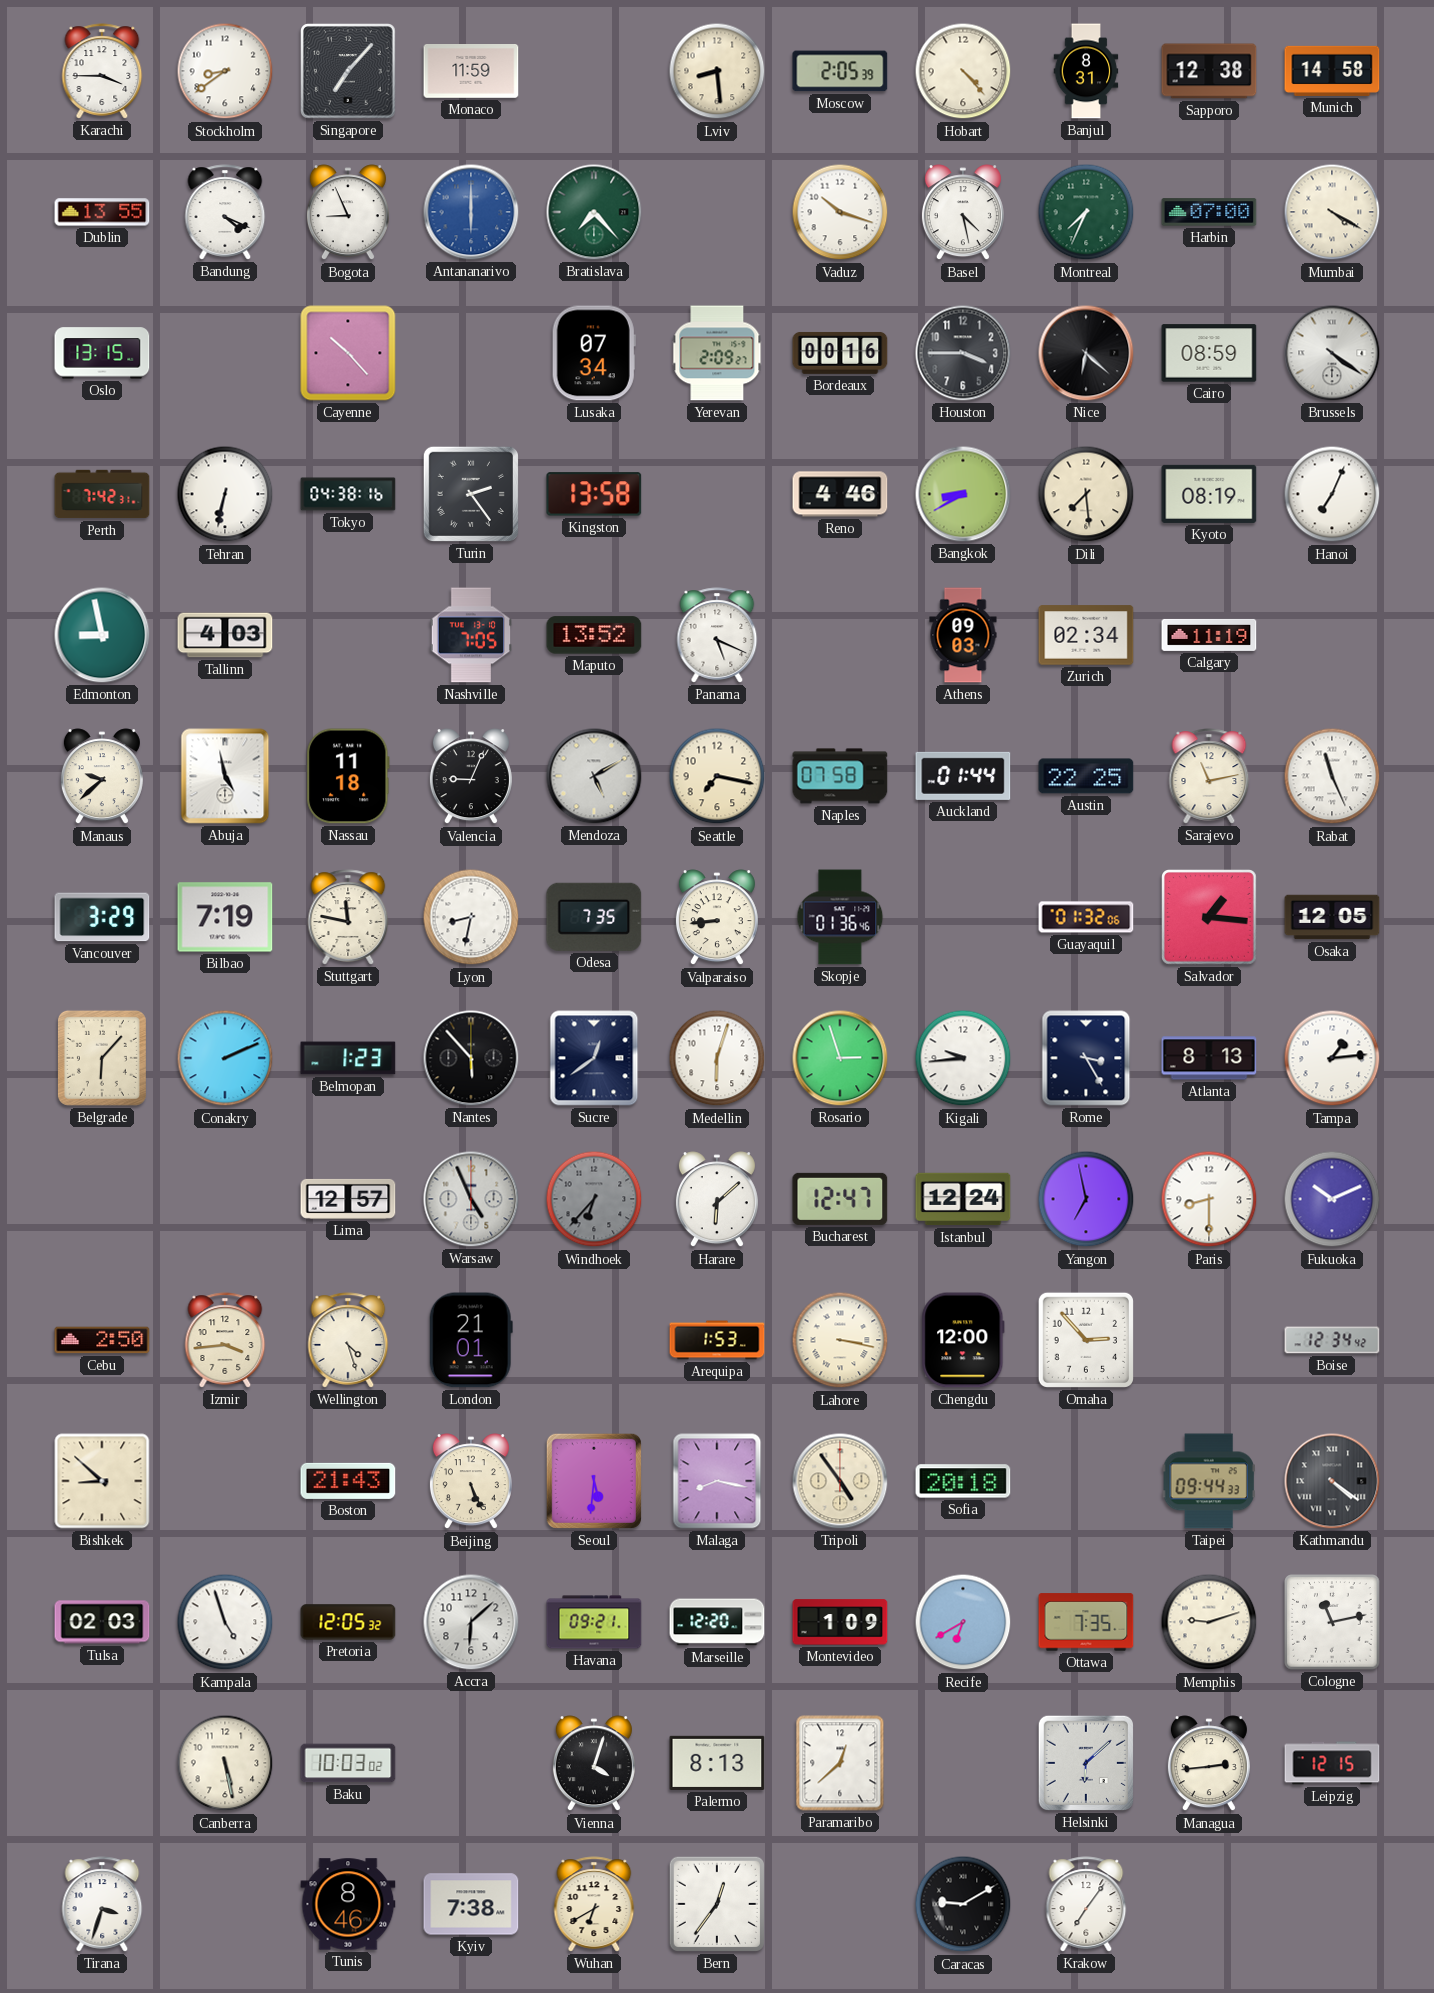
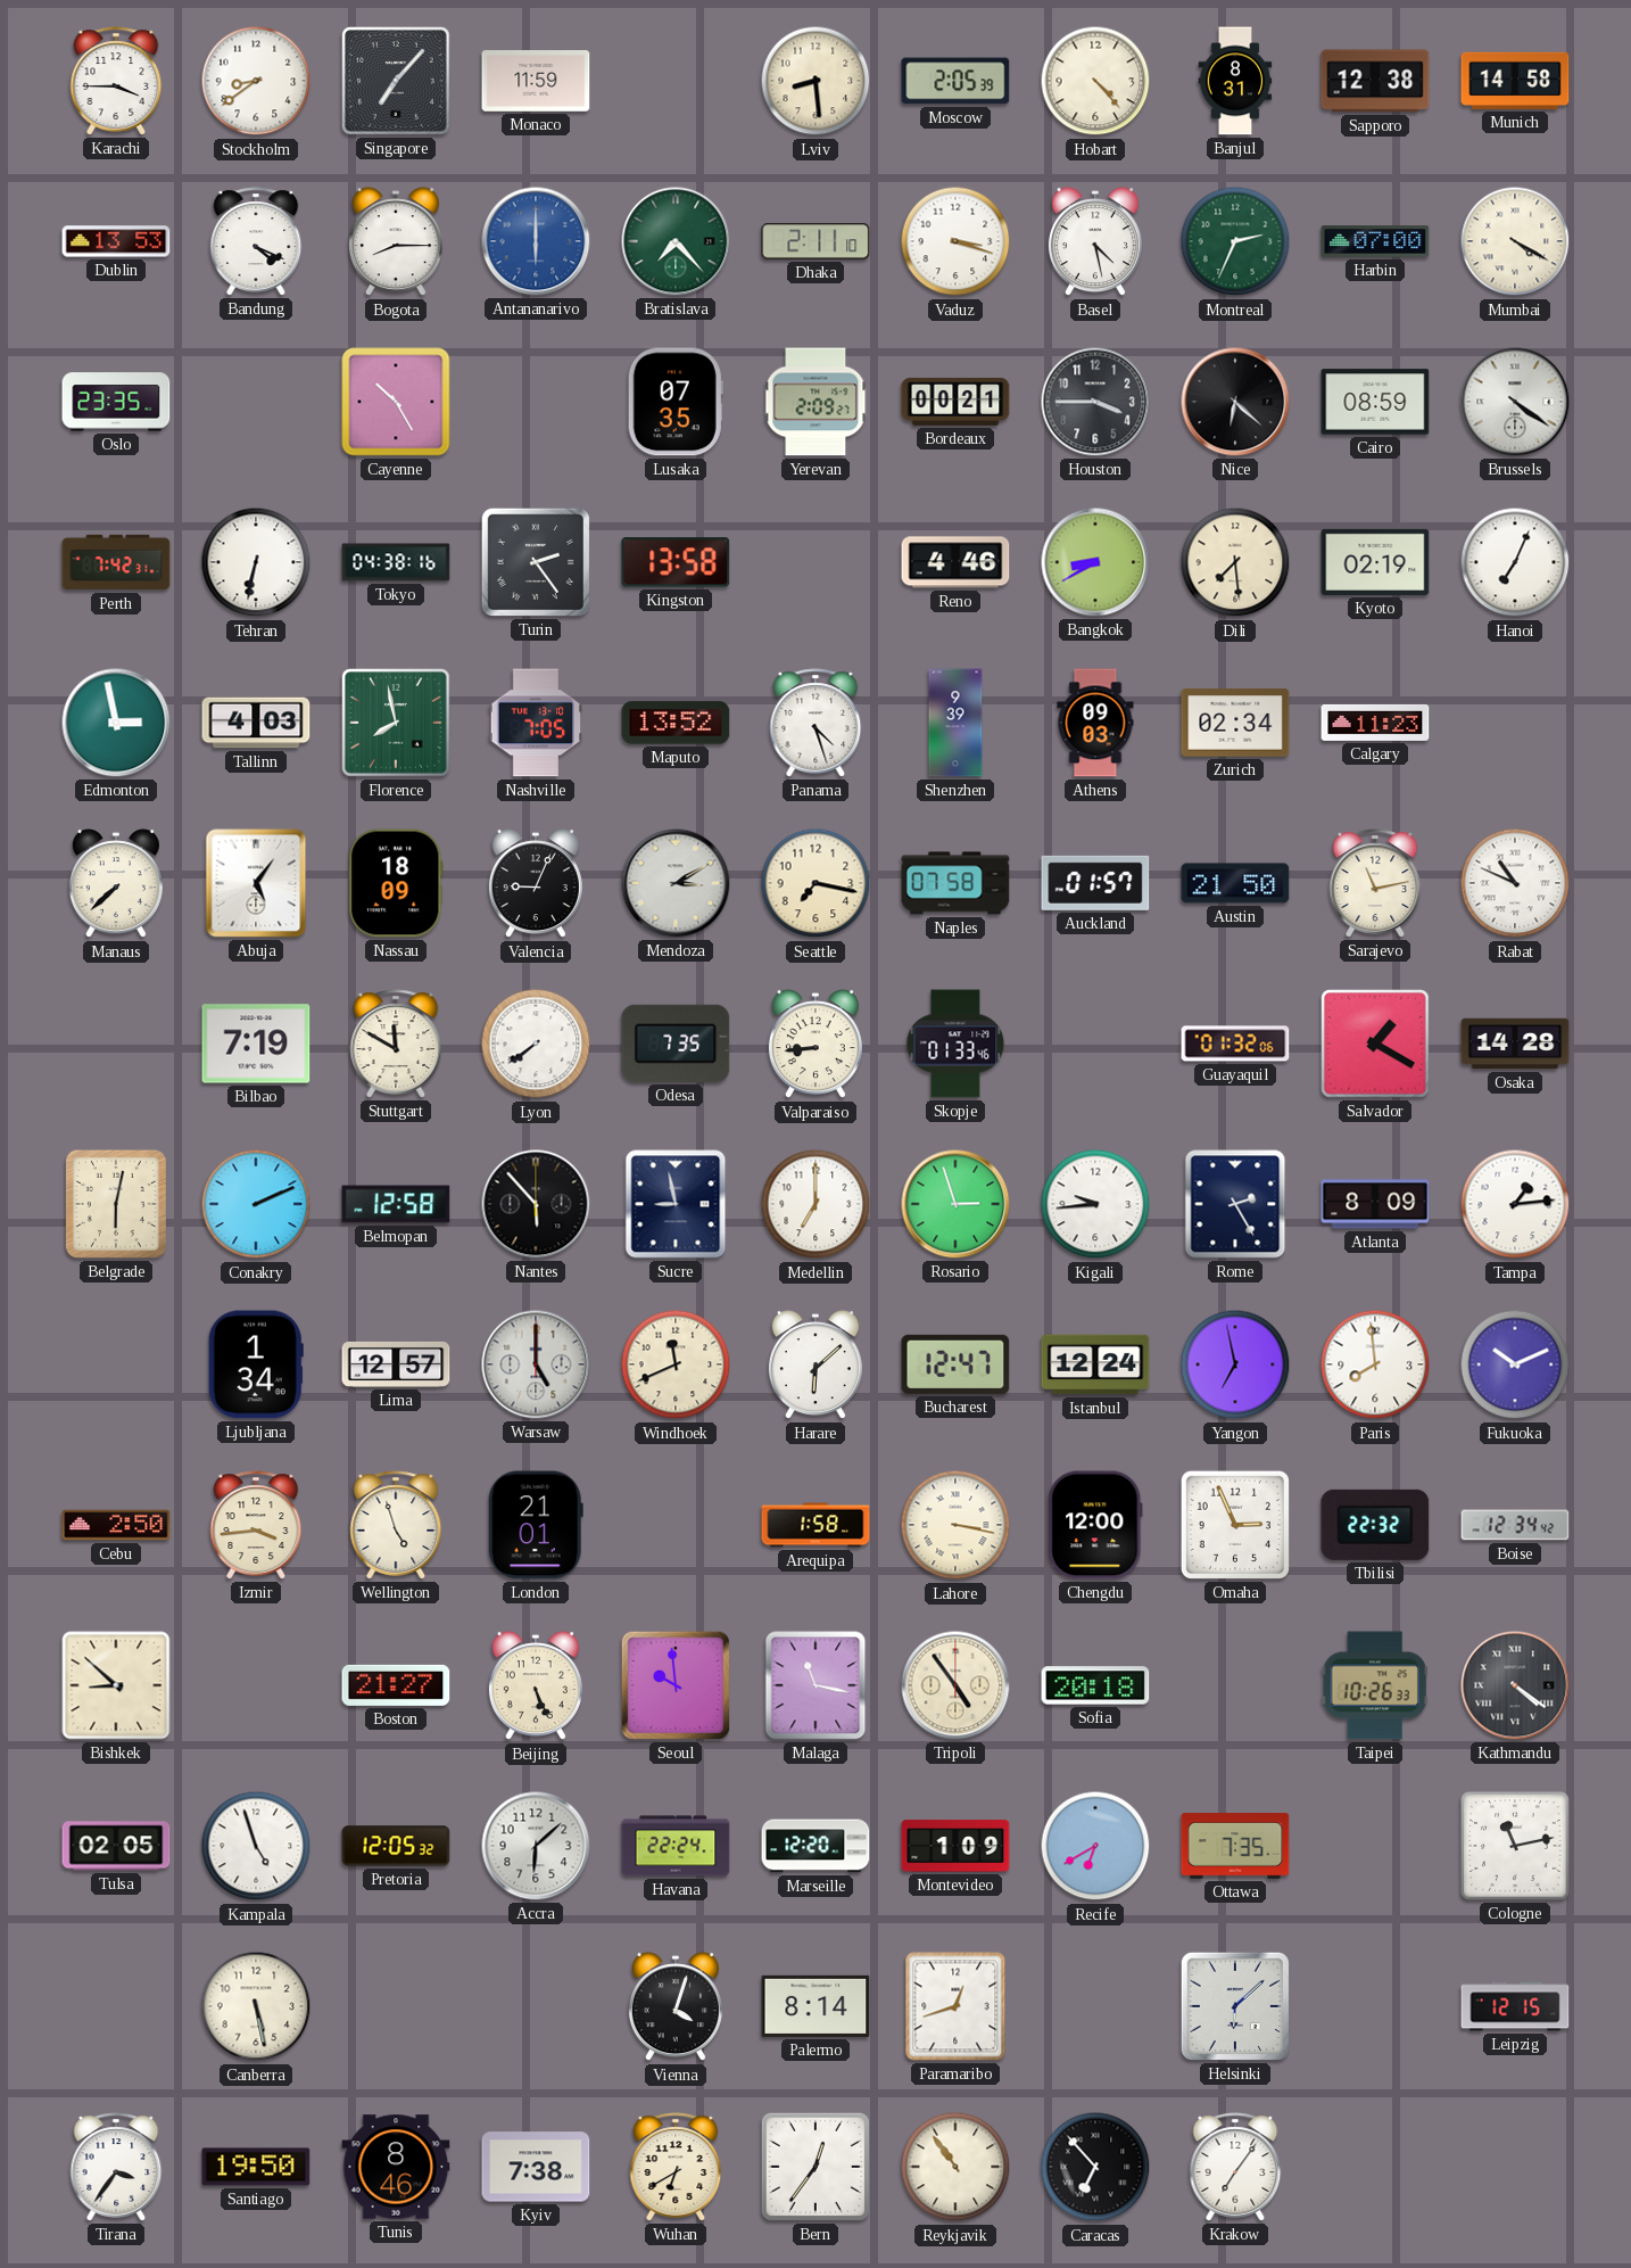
Dublin: 13:55 -> 13:53 (116, 241)
Bogota: 8:56 -> 8:15 (396, 242)
Dhaka: none -> 2:11 (815, 241)
Vaduz: 10:18 -> 3:18 (955, 241)
Montreal: 7:34 -> 2:34 (1235, 241)
Oslo: 13:15 -> 23:35 (116, 402)
Cayenne: 10:23 -> 10:25 (396, 402)
Lusaka: 07:34 -> 07:35 (676, 402)
Bordeaux: 00:16 -> 00:21 (955, 402)
Kyoto: 08:19 -> 02:19 (1375, 562)
Edmonton: 8:58 -> 2:58 (116, 723)
Florence: none -> 7:58 (397, 724)
Panama: 5:19 -> 4:27 (815, 723)
Shenzhen: none -> 9:39 (955, 723)
Calgary: 11:19 -> 11:23 (1375, 723)
Manaus: 9:38 -> 7:38 (116, 884)
Abuja: 4:58 -> 5:06 (256, 883)
Nassau: 11:18 -> 18:09 (396, 883)
Mendoza: 5:10 -> 3:10 (676, 883)
Auckland: 01:44 -> 01:57 (1095, 883)
Austin: 22:25 -> 21:50 (1235, 883)
Rabat: 11:26 -> 10:49 (1515, 883)
Vancouver: 3:29 -> none (102, 917)
Stuttgart: 11:47 -> 11:50 (396, 1044)
Lyon: 8:32 -> 7:39 (536, 1044)
Skopje: 01:36 -> 01:33 (955, 1044)
Salvador: 1:16 -> 1:20 (1376, 1045)
Osaka: 12:05 -> 14:28 (1515, 1044)
Belgrade: 6:07 -> 6:02 (116, 1204)
Belmopan: 1:23 -> 12:58 (396, 1204)
Sucre: 12:39 -> 8:58 (676, 1204)
Medellin: 6:03 -> 7:00 (815, 1204)
Rome: 3:25 -> 2:25 (1235, 1204)
Atlanta: 8:13 -> 8:09 (1375, 1204)
Ljubljana: none -> 1:34 (256, 1364)
Warsaw: 4:56 -> 5:00 (536, 1364)
Windhoek: 6:37 -> 11:41 (676, 1364)
Windhoek dial: grey -> cream (676, 1364)
Paris: 8:30 -> 7:59 (1375, 1364)
Wellington: 4:27 -> 4:57 (396, 1525)
Arequipa: 1:53 -> 1:58 (815, 1525)
Omaha: 2:53 -> 2:56 (1235, 1525)
Tbilisi: none -> 22:32 (1375, 1525)
Boston: 21:43 -> 21:27 (396, 1685)
Seoul: 5:31 -> 9:59 (676, 1685)
Malaga: 8:17 -> 11:17 (815, 1685)
Taipei: 09:44 -> 10:26 (1375, 1685)
Tulsa: 02:03 -> 02:05 (116, 1846)
Havana: 09:21 -> 22:24 (676, 1846)
Memphis: 9:12 -> none (1209, 1622)
Baku: 10:03 -> none (348, 1763)
Palermo: 8:13 -> 8:14 (815, 2006)
Paramaribo: 12:38 -> 12:42 (955, 2006)
Managua: 2:44 -> none (1209, 1764)
Tirana: 3:33 -> 3:36 (116, 2167)
Santiago: none -> 19:50 (256, 2167)
Reykjavik: none -> 10:54 (955, 2167)
Caracas: 9:10 -> 6:53 (1095, 2167)
